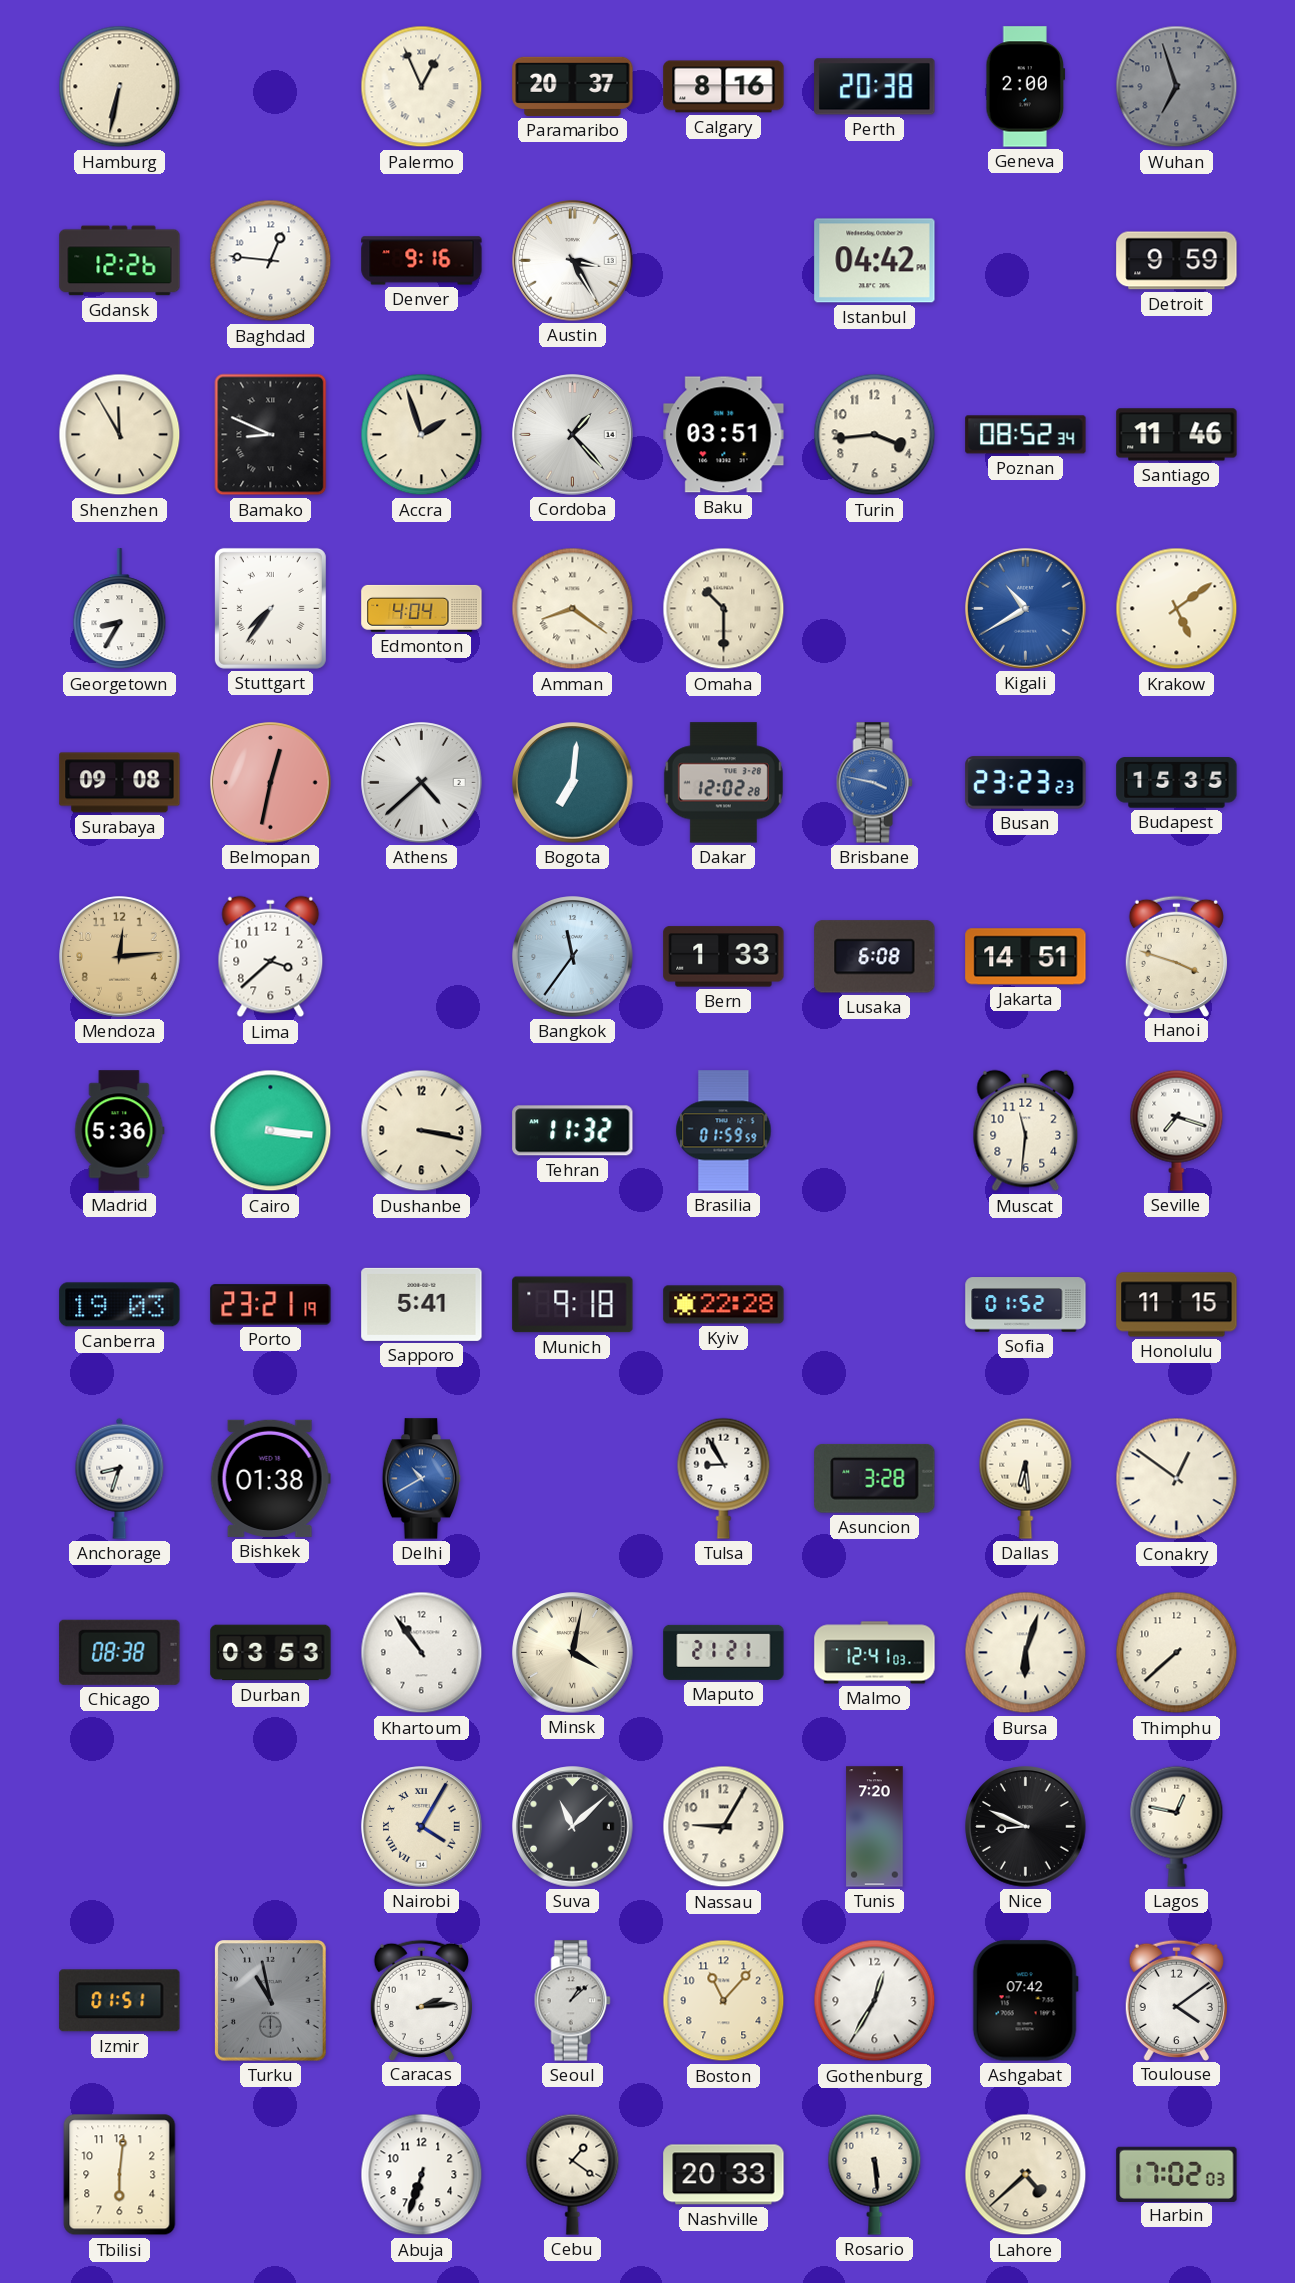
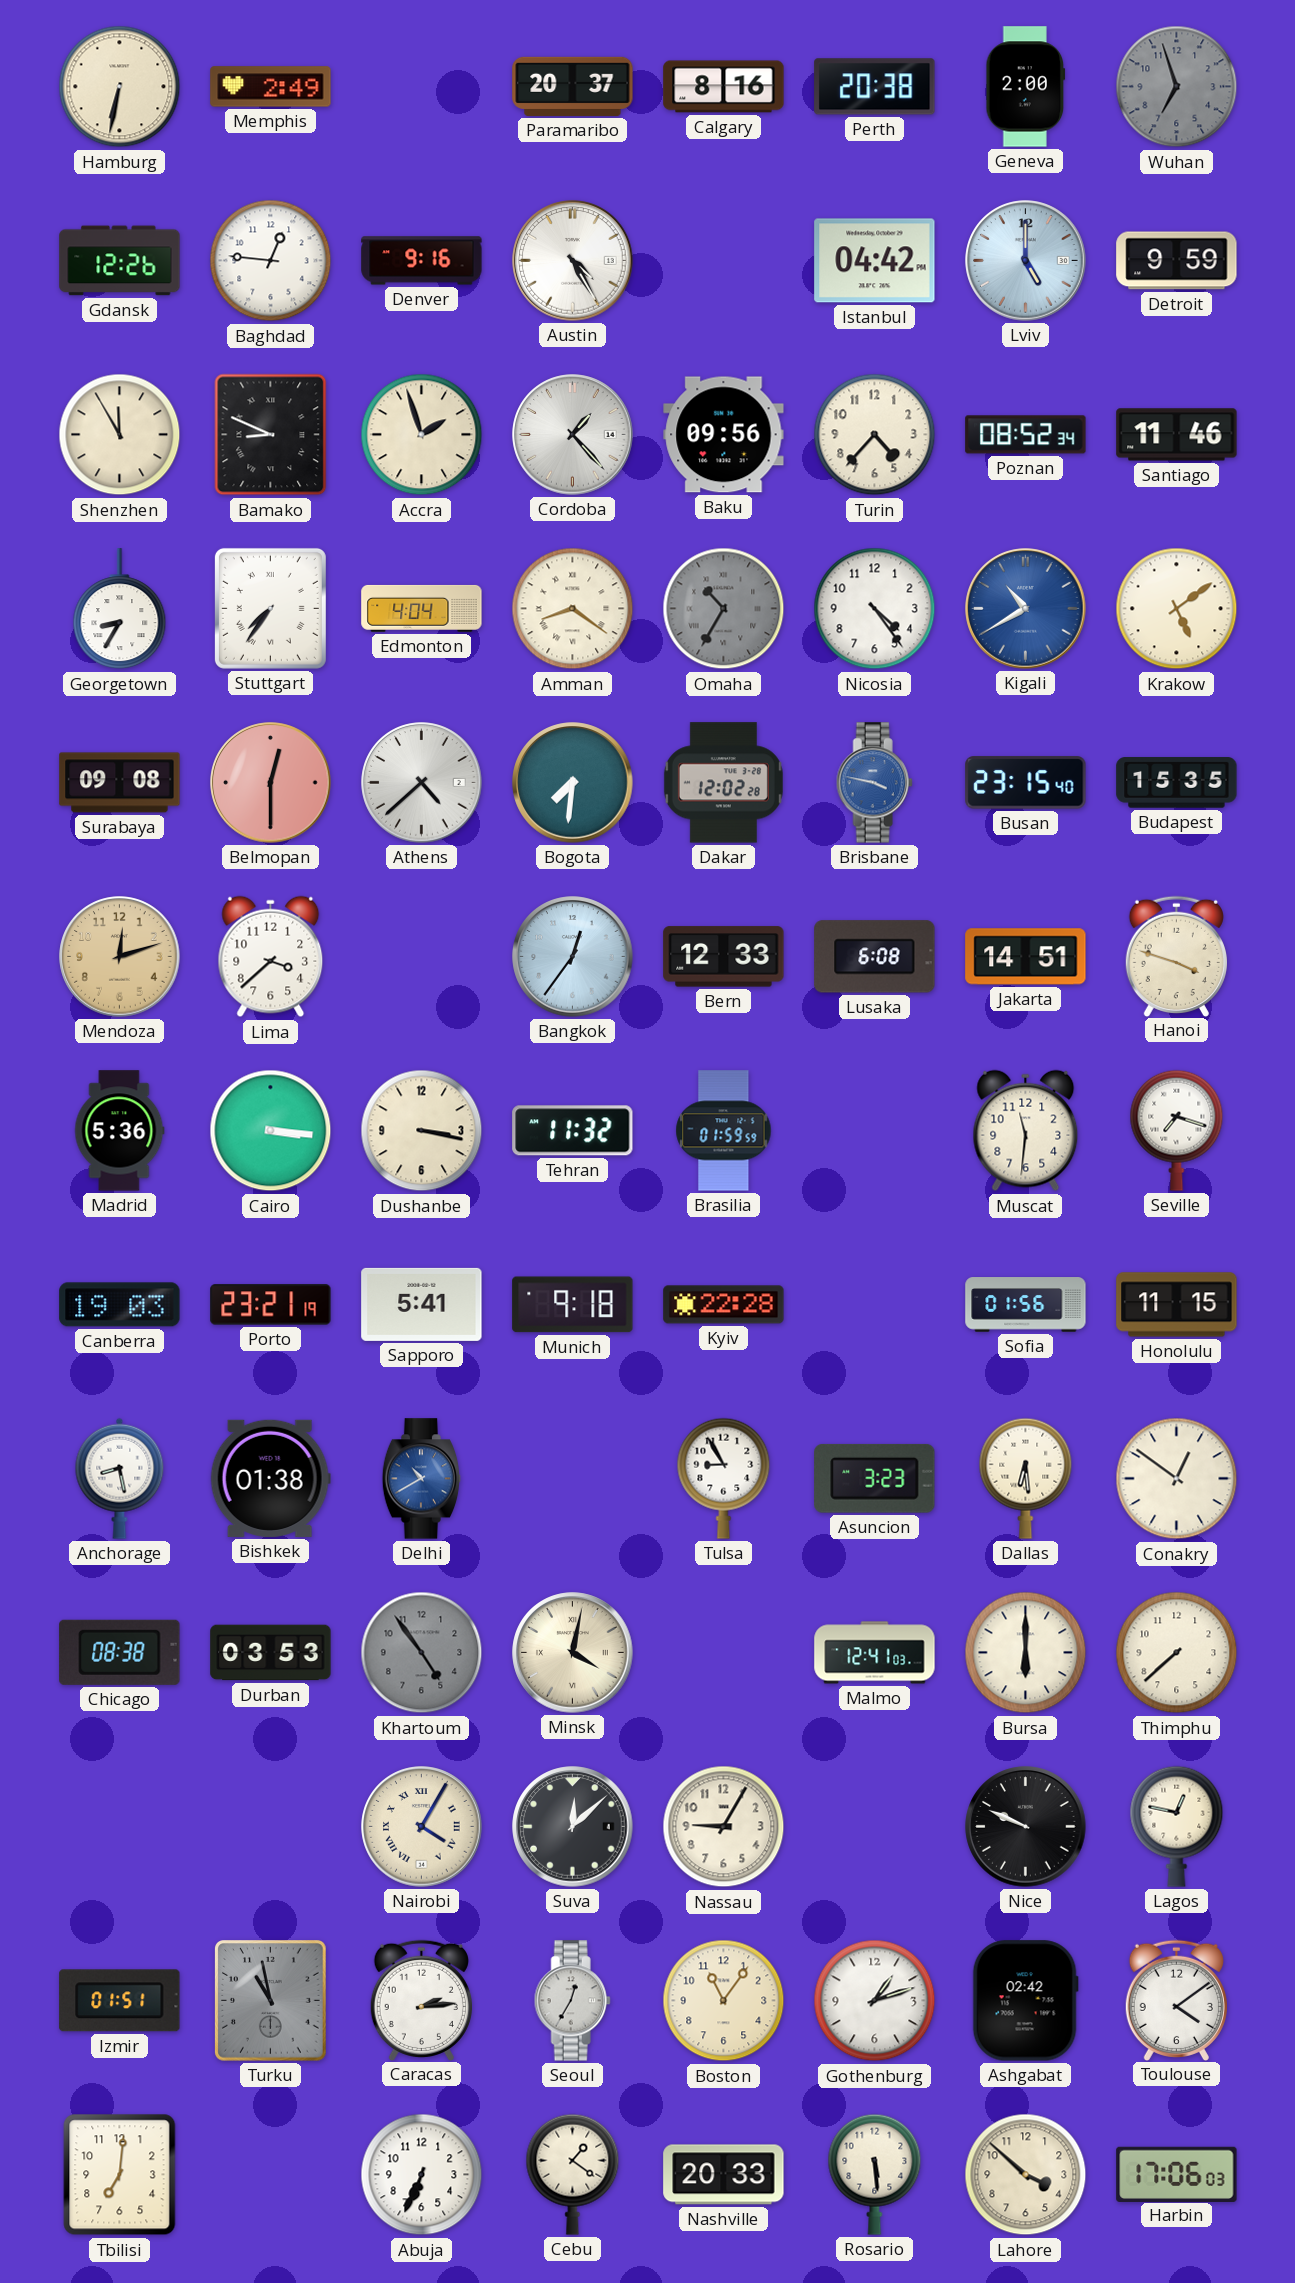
Memphis: none -> 2:49 (271, 87)
Palermo: 12:56 -> none (422, 87)
Austin: 3:25 -> 4:25 (573, 261)
Lviv: none -> 5:00 (1026, 261)
Baku: 03:51 -> 09:56 (724, 435)
Turin: 3:44 -> 4:37 (875, 435)
Omaha: 10:30 -> 10:35 (724, 609)
Omaha dial: cream -> grey (724, 609)
Nicosia: none -> 4:24 (875, 609)
Belmopan: 12:32 -> 12:30 (271, 783)
Bogota: 7:01 -> 7:31 (573, 783)
Busan: 23:23 -> 23:15 (1026, 783)
Mendoza: 12:14 -> 12:12 (120, 957)
Bangkok: 11:36 -> 12:36 (573, 957)
Bern: 1:33 -> 12:33 (724, 957)
Sofia: 01:52 -> 01:56 (1026, 1305)
Anchorage: 8:33 -> 8:28 (120, 1478)
Asuncion: 3:28 -> 3:23 (875, 1478)
Khartoum: 10:54 -> 4:54 (422, 1653)
Khartoum dial: white -> grey (422, 1653)
Maputo: 21:21 -> none (724, 1652)
Bursa: 6:03 -> 6:00 (1026, 1653)
Suva: 11:08 -> 12:08 (573, 1827)
Tunis: 7:20 -> none (875, 1827)
Nice: 8:49 -> 9:49 (1026, 1827)
Seoul: 1:08 -> 12:35 (572, 2001)
Boston: 11:07 -> 11:06 (724, 2001)
Gothenburg: 12:35 -> 1:12 (875, 2001)
Ashgabat: 07:42 -> 02:42 (1025, 2001)
Tbilisi: 6:01 -> 7:01 (120, 2175)
Abuja: 6:33 -> 6:34 (422, 2175)
Lahore: 4:38 -> 3:52 (1026, 2175)
Harbin: 17:02 -> 17:06 (1177, 2174)
